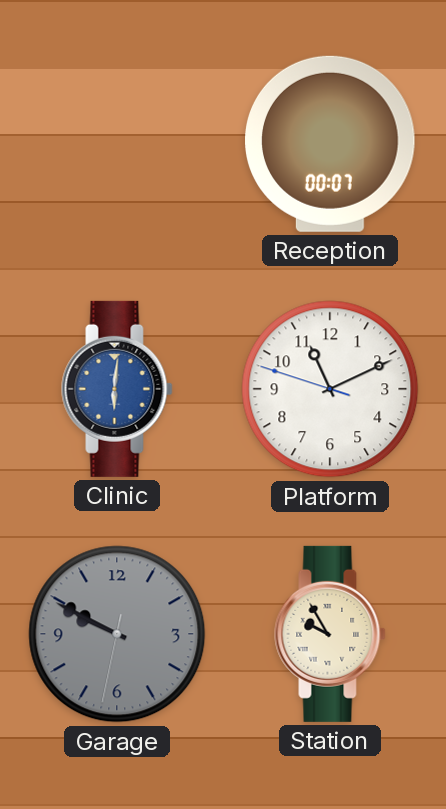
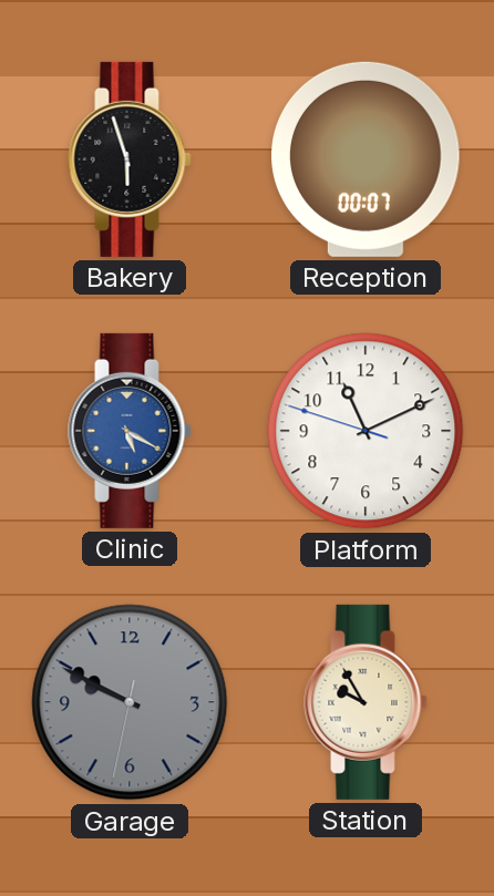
Bakery: none -> 5:57 (130, 159)
Clinic: 6:01 -> 5:20 (130, 431)
